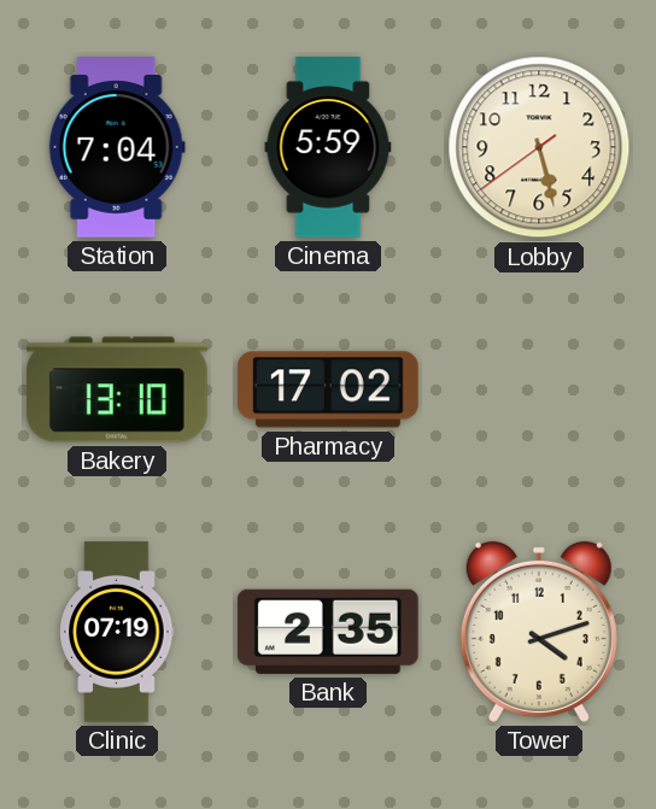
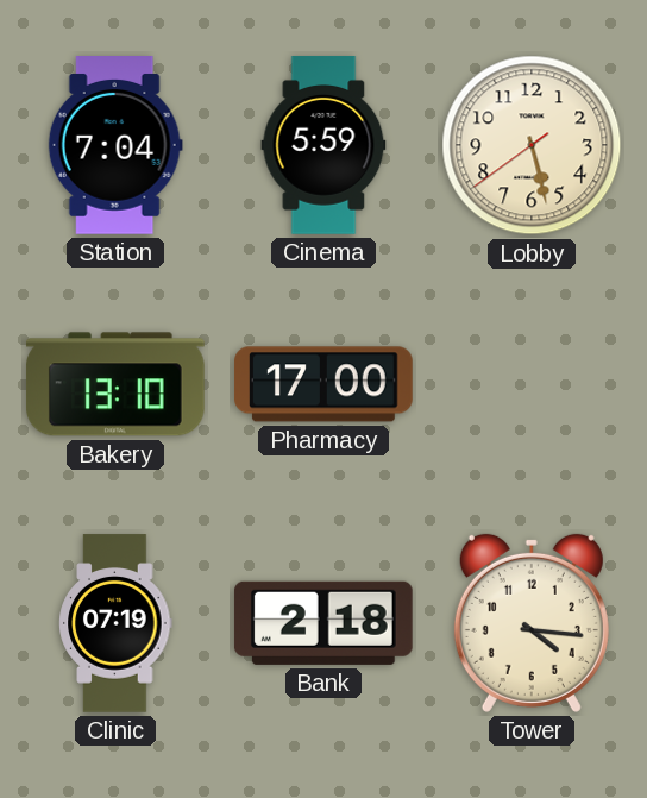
Pharmacy: 17:02 -> 17:00 (323, 384)
Bank: 2:35 -> 2:18 (323, 623)
Tower: 4:12 -> 4:16 (532, 623)
